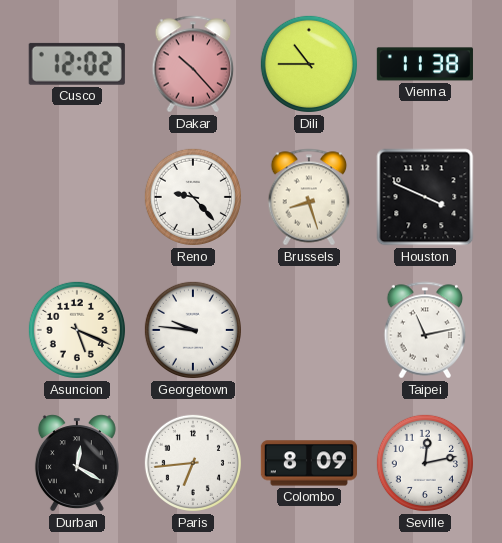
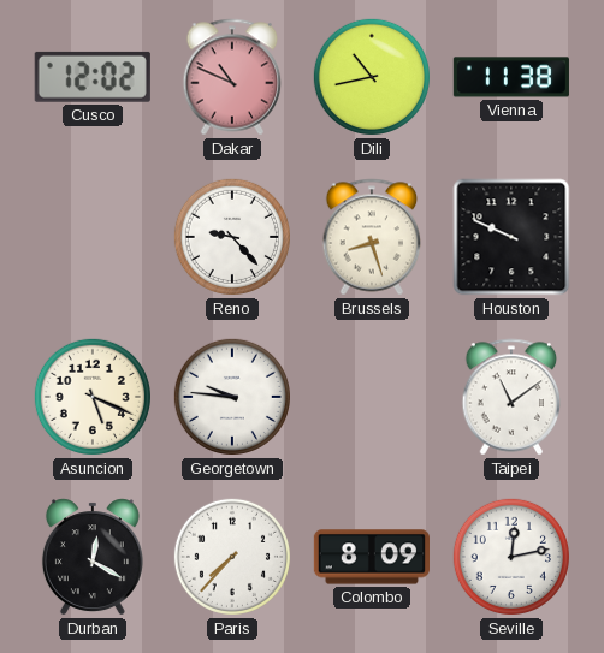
Dakar: 10:23 -> 10:49 (232, 77)
Dili: 10:45 -> 10:43 (372, 77)
Houston: 3:49 -> 9:49 (511, 237)
Taipei: 11:13 -> 11:09 (511, 397)
Paris: 6:44 -> 7:37 (232, 557)
